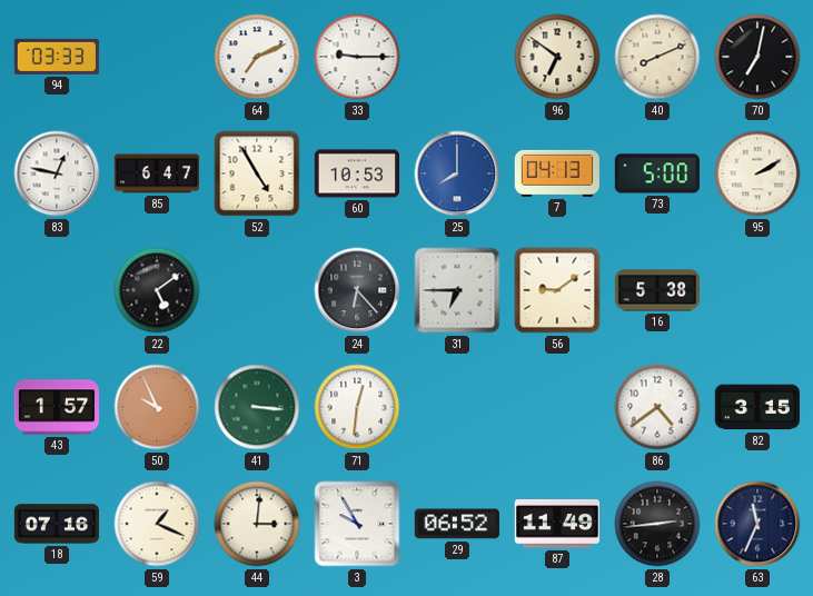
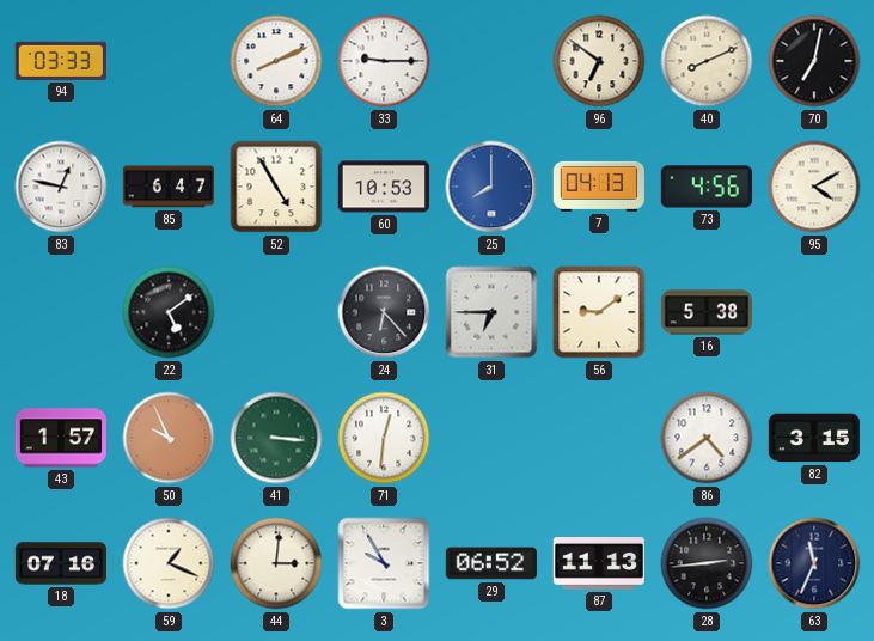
64: 7:11 -> 8:11 (276, 61)
73: 5:00 -> 4:56 (707, 187)
95: 2:10 -> 4:10 (814, 187)
87: 11:49 -> 11:13 (598, 564)
